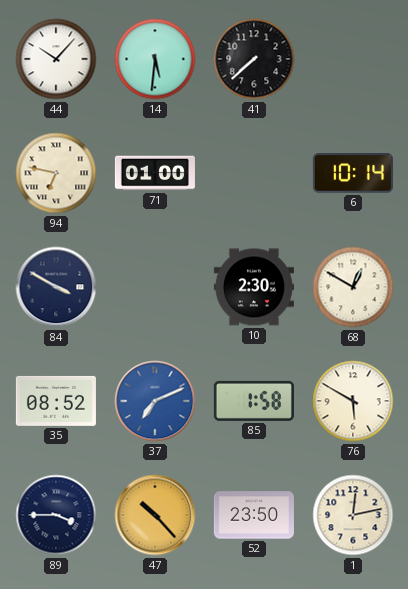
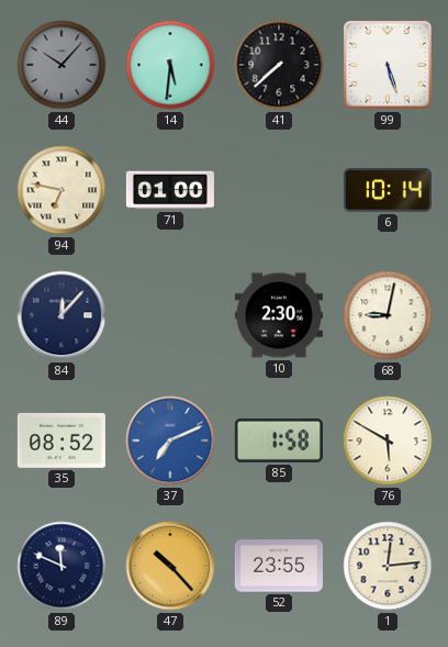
44 dial: white -> grey (61, 65)
99: none -> 5:27 (388, 65)
84: 3:50 -> 12:07 (61, 315)
68: 12:50 -> 9:02 (388, 315)
89: 3:45 -> 11:49 (61, 566)
52: 23:50 -> 23:55 (279, 566)
1: 12:13 -> 12:14 (388, 566)
